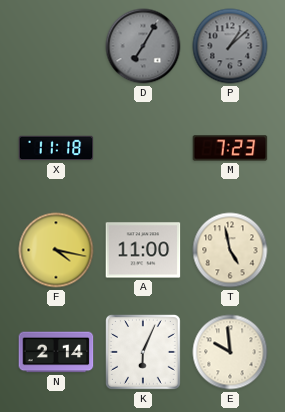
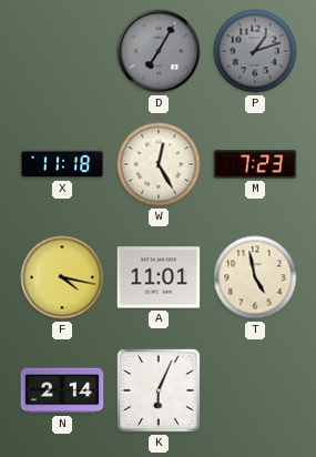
P: 1:08 -> 1:12 (255, 51)
W: none -> 12:25 (159, 164)
A: 11:00 -> 11:01 (159, 277)
E: 9:59 -> none (230, 352)
